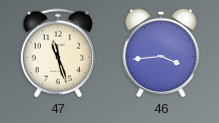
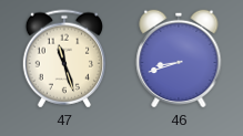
46: 3:44 -> 8:42 (179, 59)
